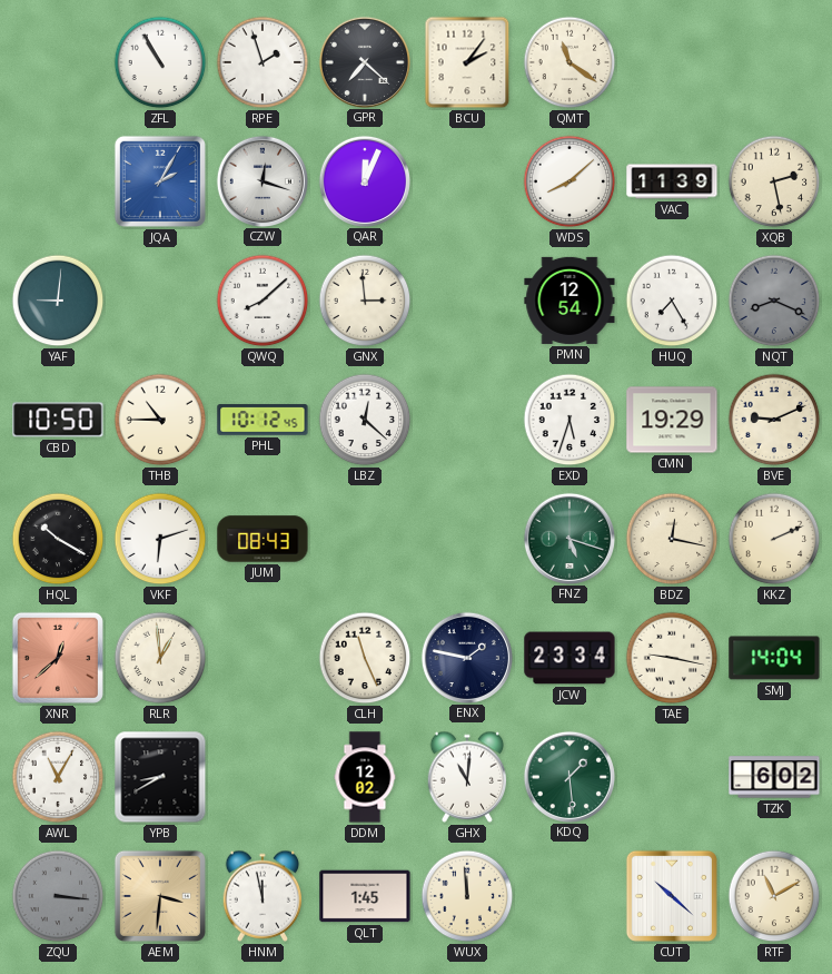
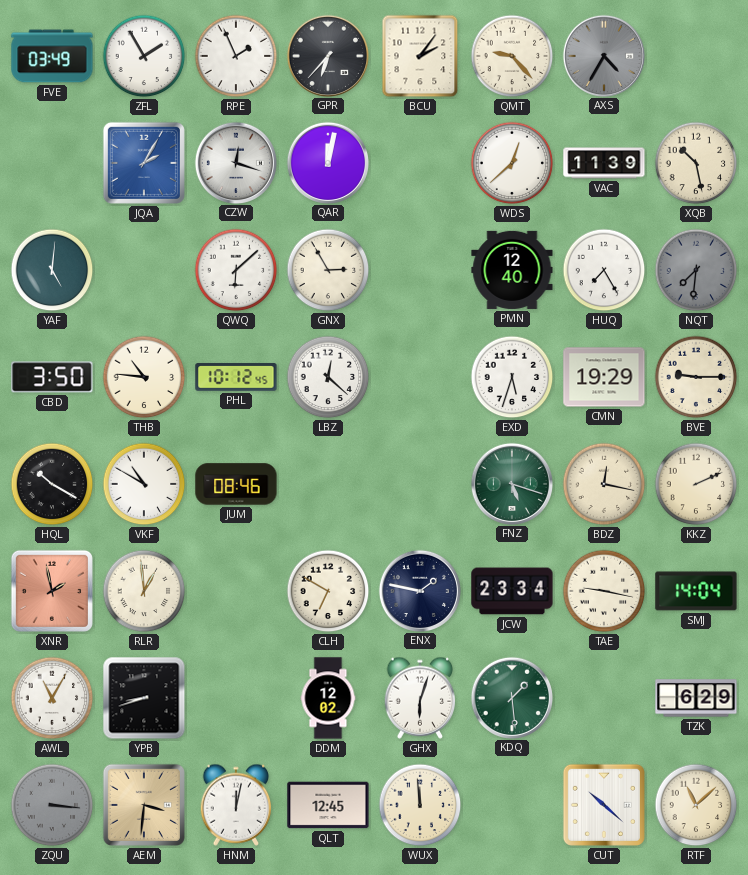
FVE: none -> 03:49 (52, 56)
ZFL: 10:55 -> 1:55 (144, 56)
RPE: 1:57 -> 1:56 (236, 56)
GPR: 7:22 -> 6:37 (327, 55)
QMT: 11:21 -> 9:23 (512, 56)
AXS: none -> 4:35 (603, 55)
QAR: 12:04 -> 12:02 (327, 162)
WDS: 8:08 -> 12:38 (512, 163)
XQB: 2:28 -> 10:28 (696, 163)
YAF: 9:01 -> 5:01 (52, 270)
QWQ: 8:08 -> 6:08 (236, 270)
GNX: 2:59 -> 2:55 (328, 270)
PMN: 12:54 -> 12:40 (512, 270)
NQT: 8:19 -> 7:31 (696, 270)
CBD: 10:50 -> 3:50 (52, 377)
THB: 10:45 -> 10:46 (144, 377)
BVE: 9:11 -> 9:15 (696, 377)
VKF: 6:12 -> 10:50 (144, 484)
JUM: 08:43 -> 08:46 (236, 484)
XNR: 12:38 -> 1:58 (52, 591)
CLH: 11:26 -> 6:50 (328, 591)
YPB: 8:40 -> 8:42 (144, 698)
GHX: 11:01 -> 6:03 (420, 698)
TZK: 6:02 -> 6:29 (696, 698)
HNM: 11:58 -> 12:02 (236, 805)
QLT: 1:45 -> 12:45 (328, 805)
RTF: 11:10 -> 11:08 (696, 805)
